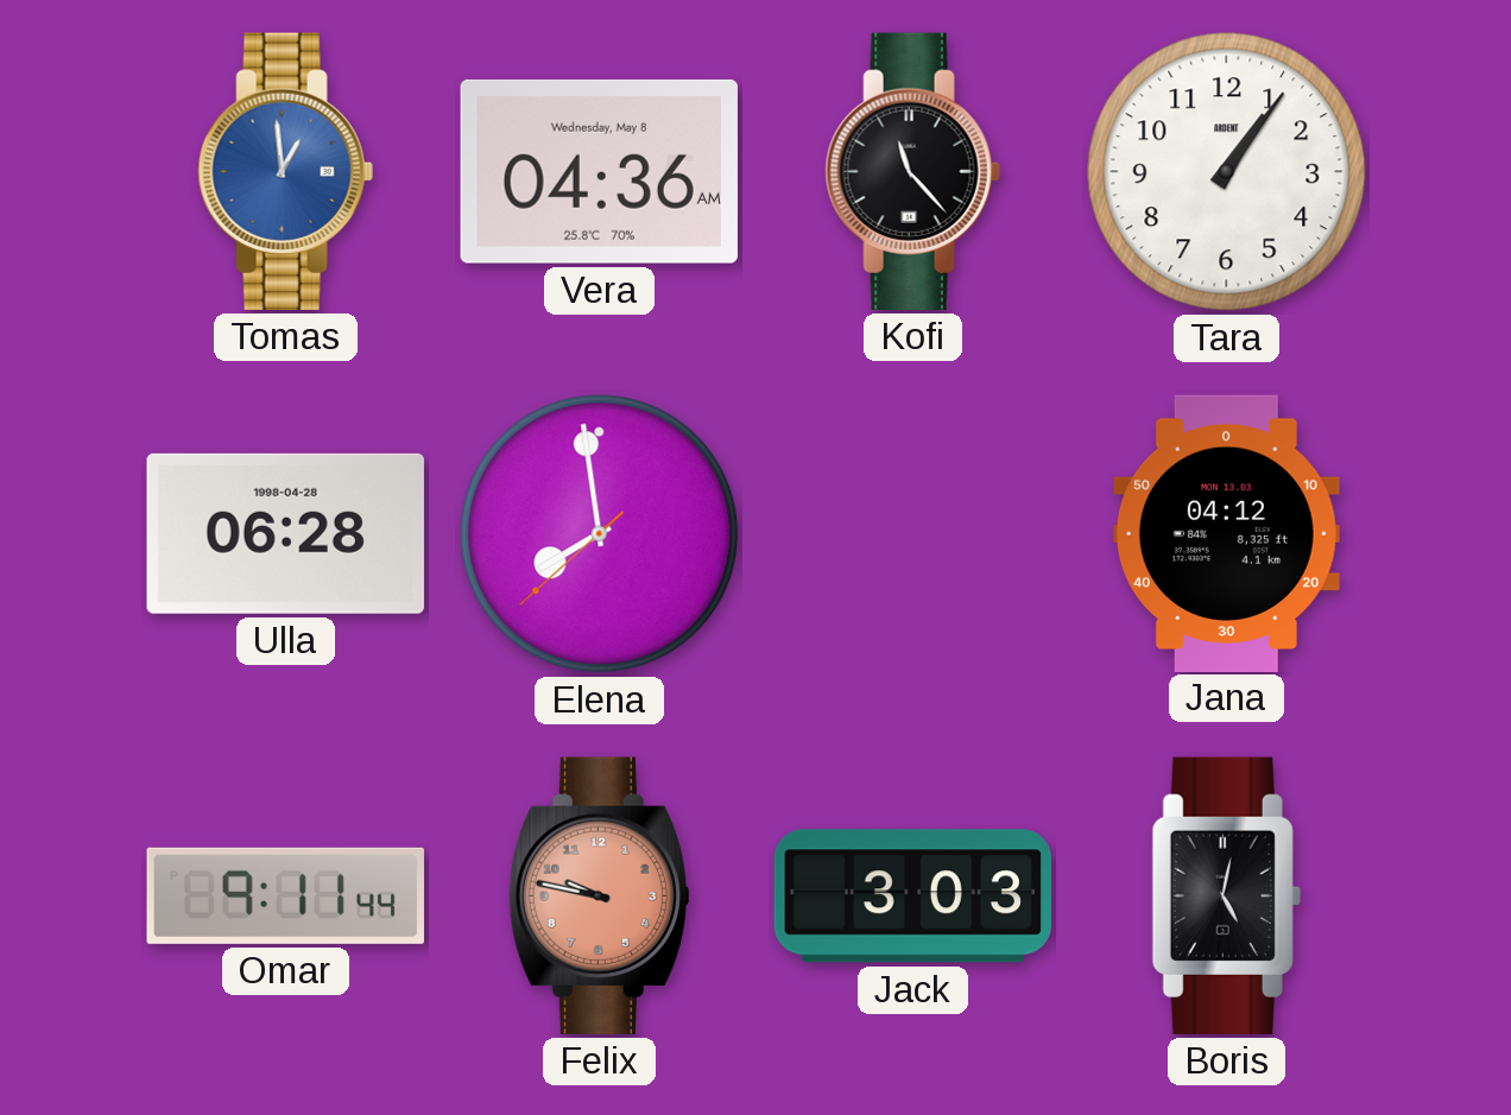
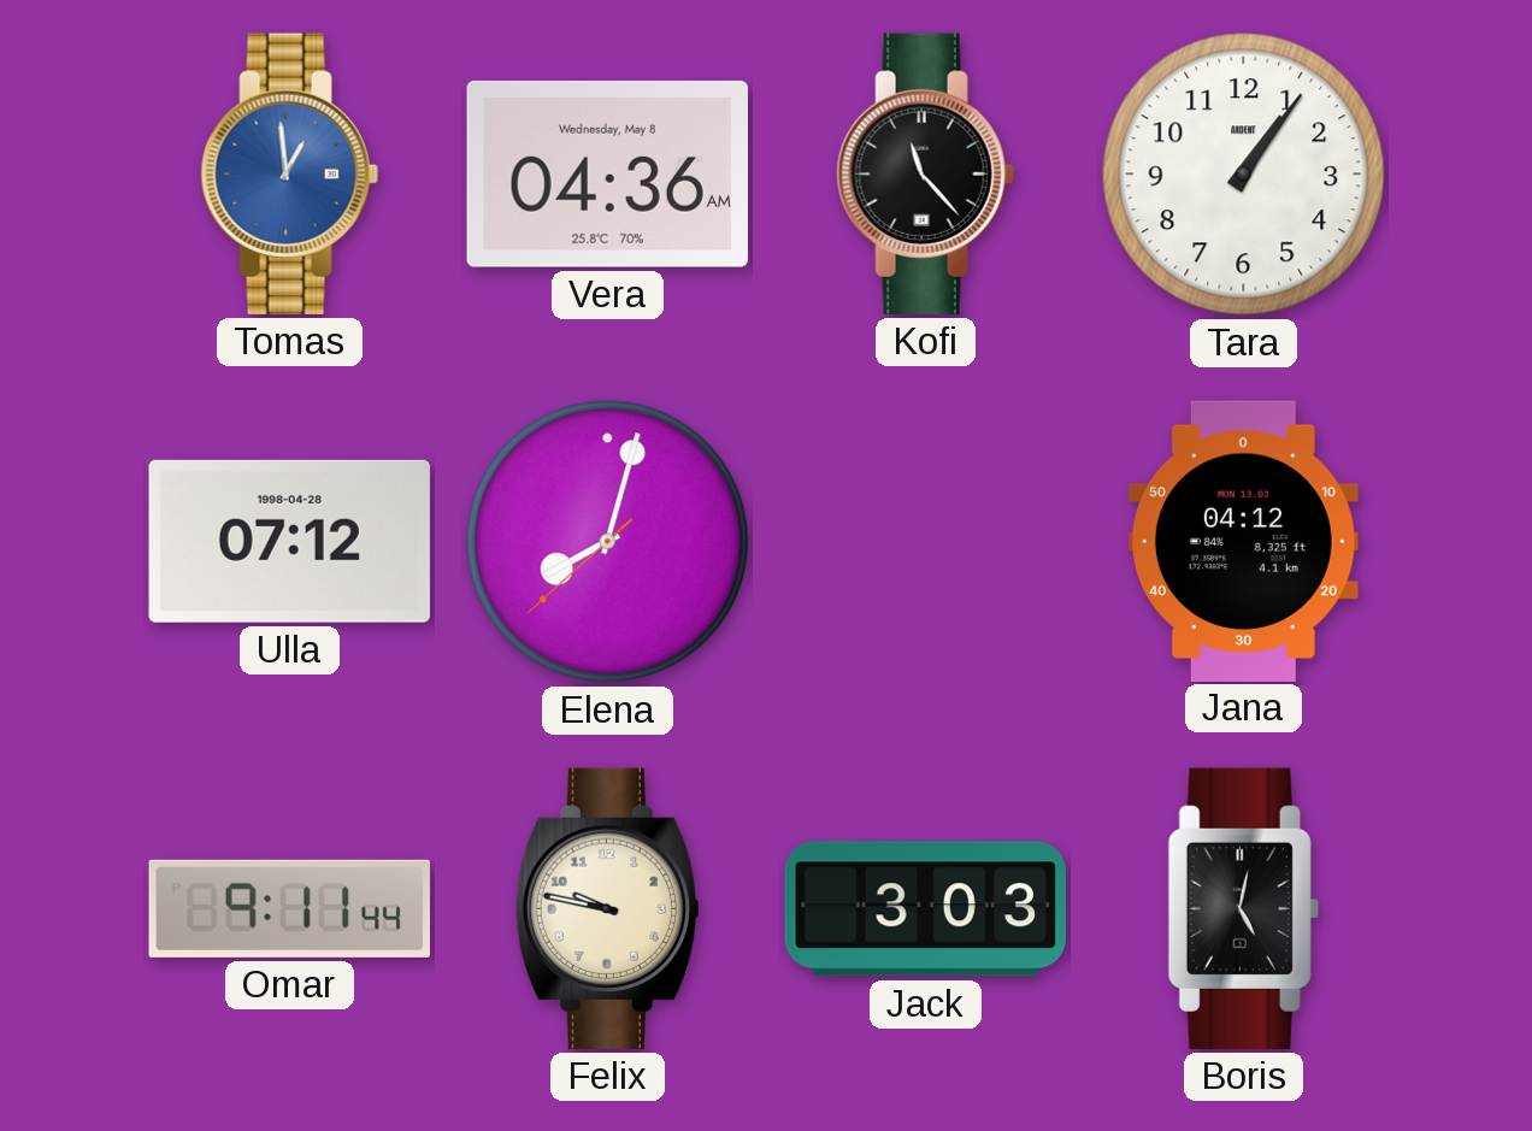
Ulla: 06:28 -> 07:12 (289, 541)
Elena: 7:58 -> 8:02 (608, 542)
Felix dial: salmon -> cream (606, 908)
